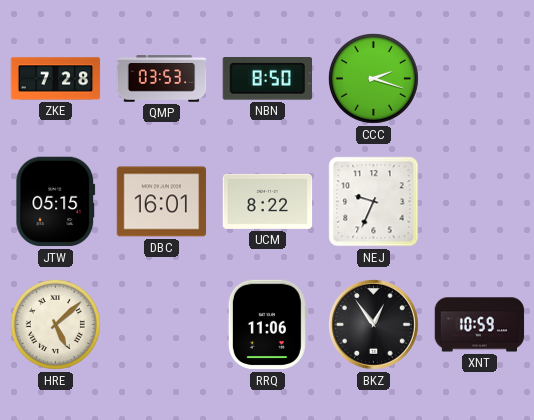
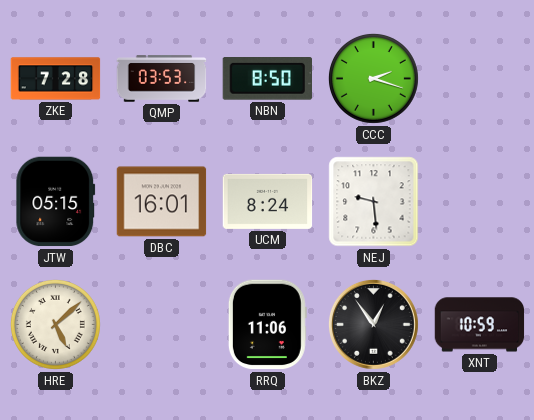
UCM: 8:22 -> 8:24 (268, 201)
NEJ: 9:34 -> 9:29 (374, 202)
